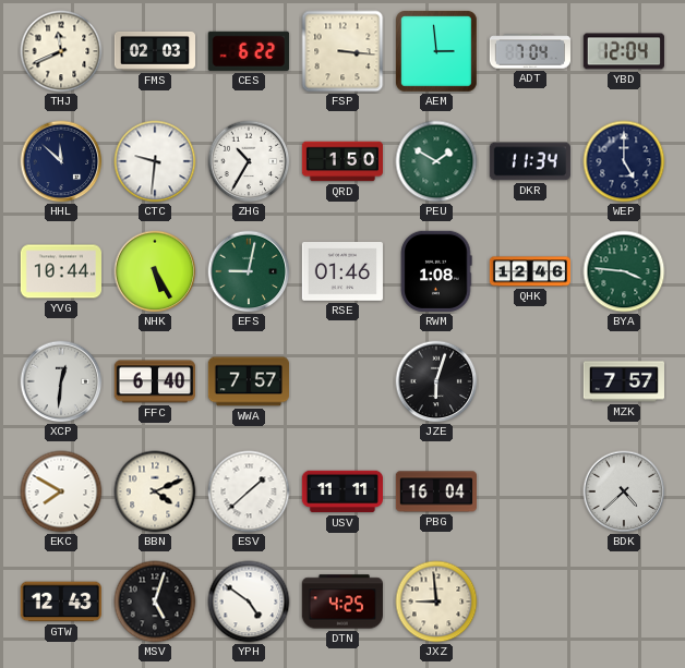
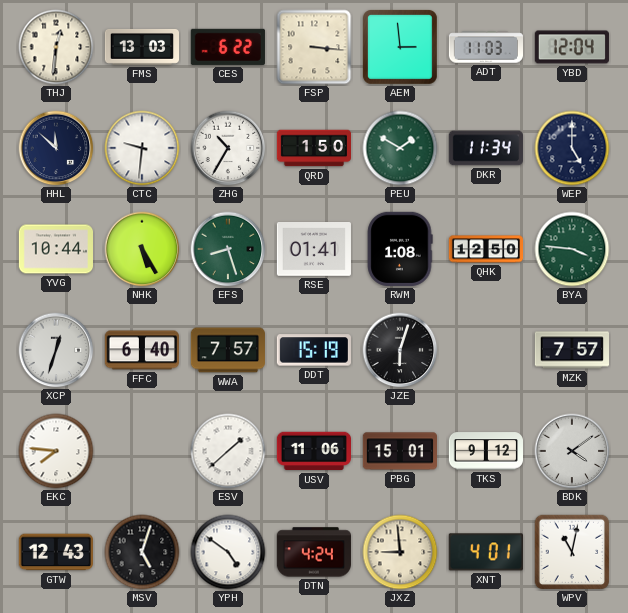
THJ: 11:41 -> 12:31 (56, 47)
FMS: 02:03 -> 13:03 (141, 47)
ADT: 7:04 -> 11:03 (485, 47)
EFS: 9:02 -> 8:27 (228, 249)
RSE: 01:46 -> 01:41 (313, 250)
QHK: 12:46 -> 12:50 (485, 249)
XCP: 12:31 -> 12:33 (56, 350)
DDT: none -> 15:19 (314, 350)
EKC: 7:50 -> 7:46 (56, 451)
BBN: 4:11 -> none (155, 491)
USV: 11:11 -> 11:06 (313, 451)
PBG: 16:04 -> 15:01 (399, 451)
TKS: none -> 9:12 (485, 451)
BDK: 4:38 -> 4:09 (572, 451)
DTN: 4:25 -> 4:24 (313, 552)
XNT: none -> 4:01 (486, 552)
WPV: none -> 11:02 (572, 552)
